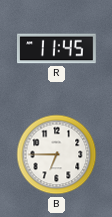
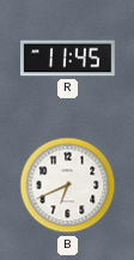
B: 6:45 -> 6:41 (68, 186)
